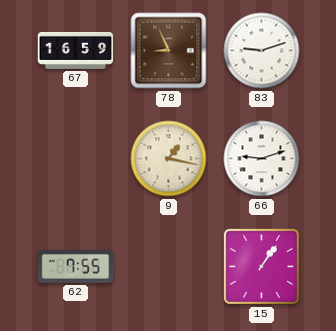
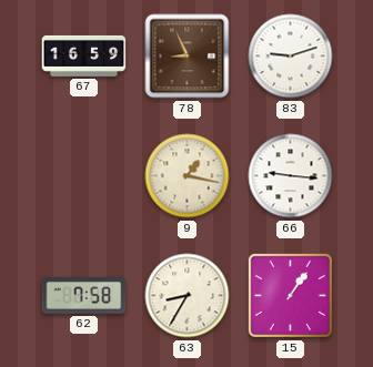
66: 9:12 -> 9:16 (291, 176)
62: 7:55 -> 7:58 (84, 295)
63: none -> 8:35 (188, 296)
